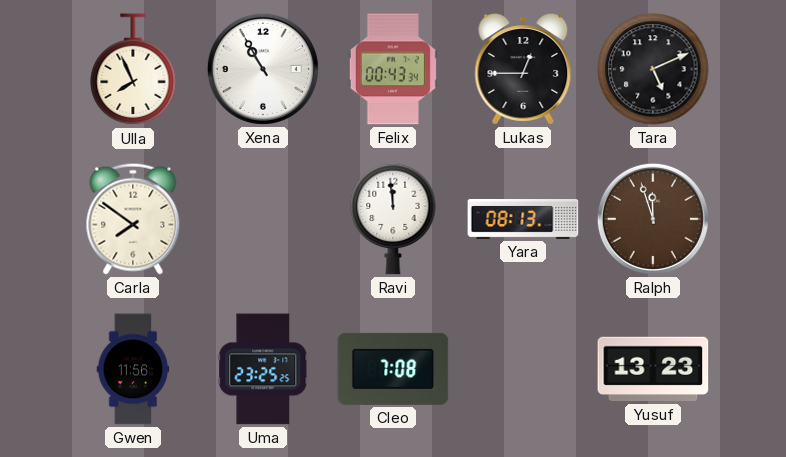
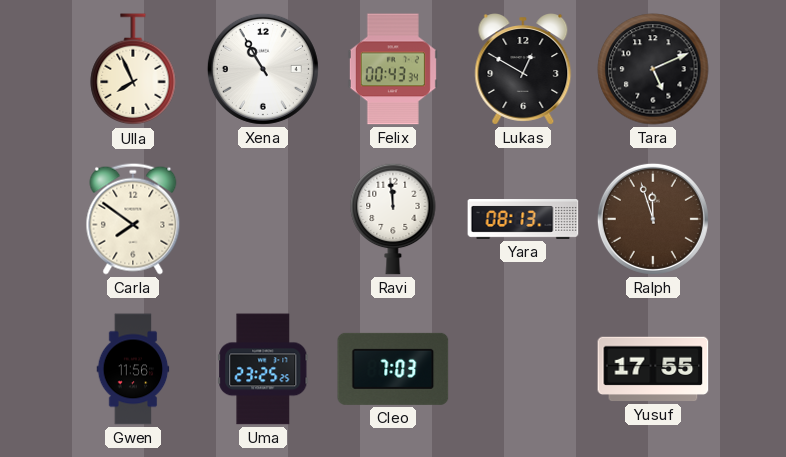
Lukas: 12:45 -> 12:50 (523, 69)
Cleo: 7:08 -> 7:03 (393, 369)
Yusuf: 13:23 -> 17:55 (653, 369)
